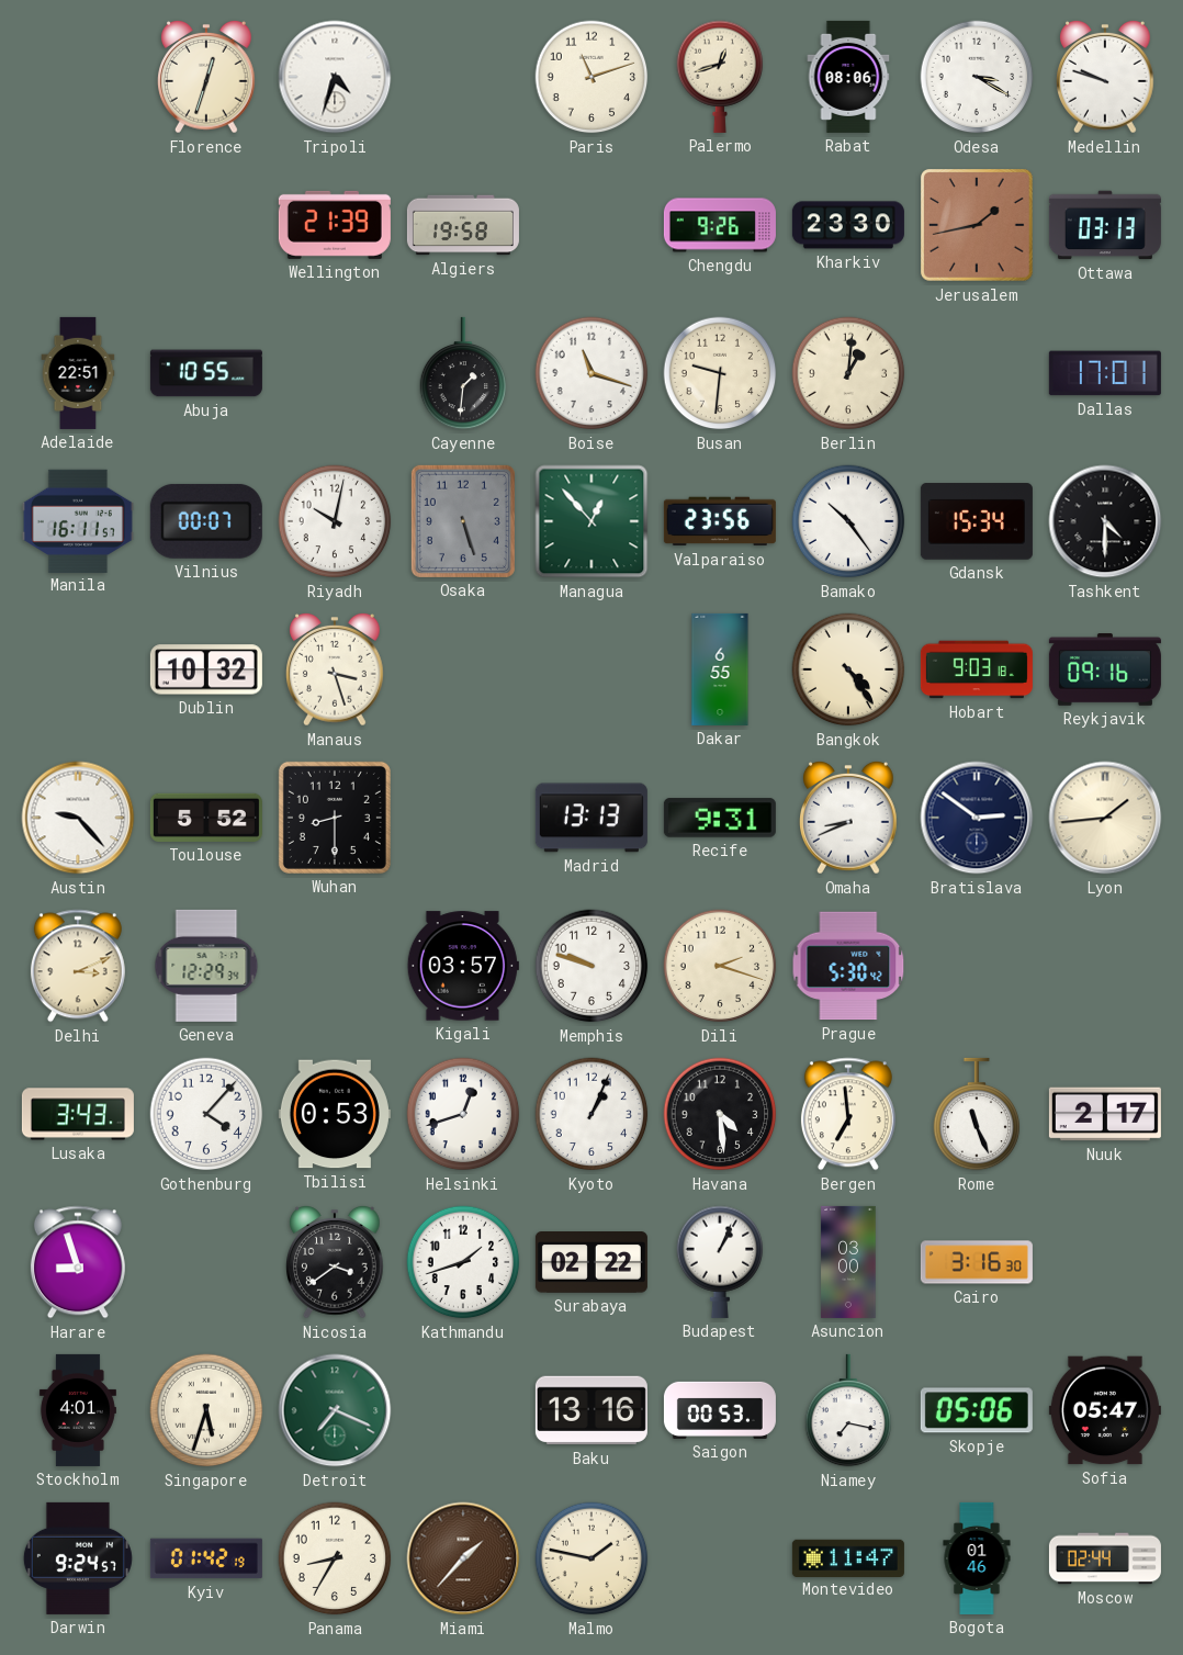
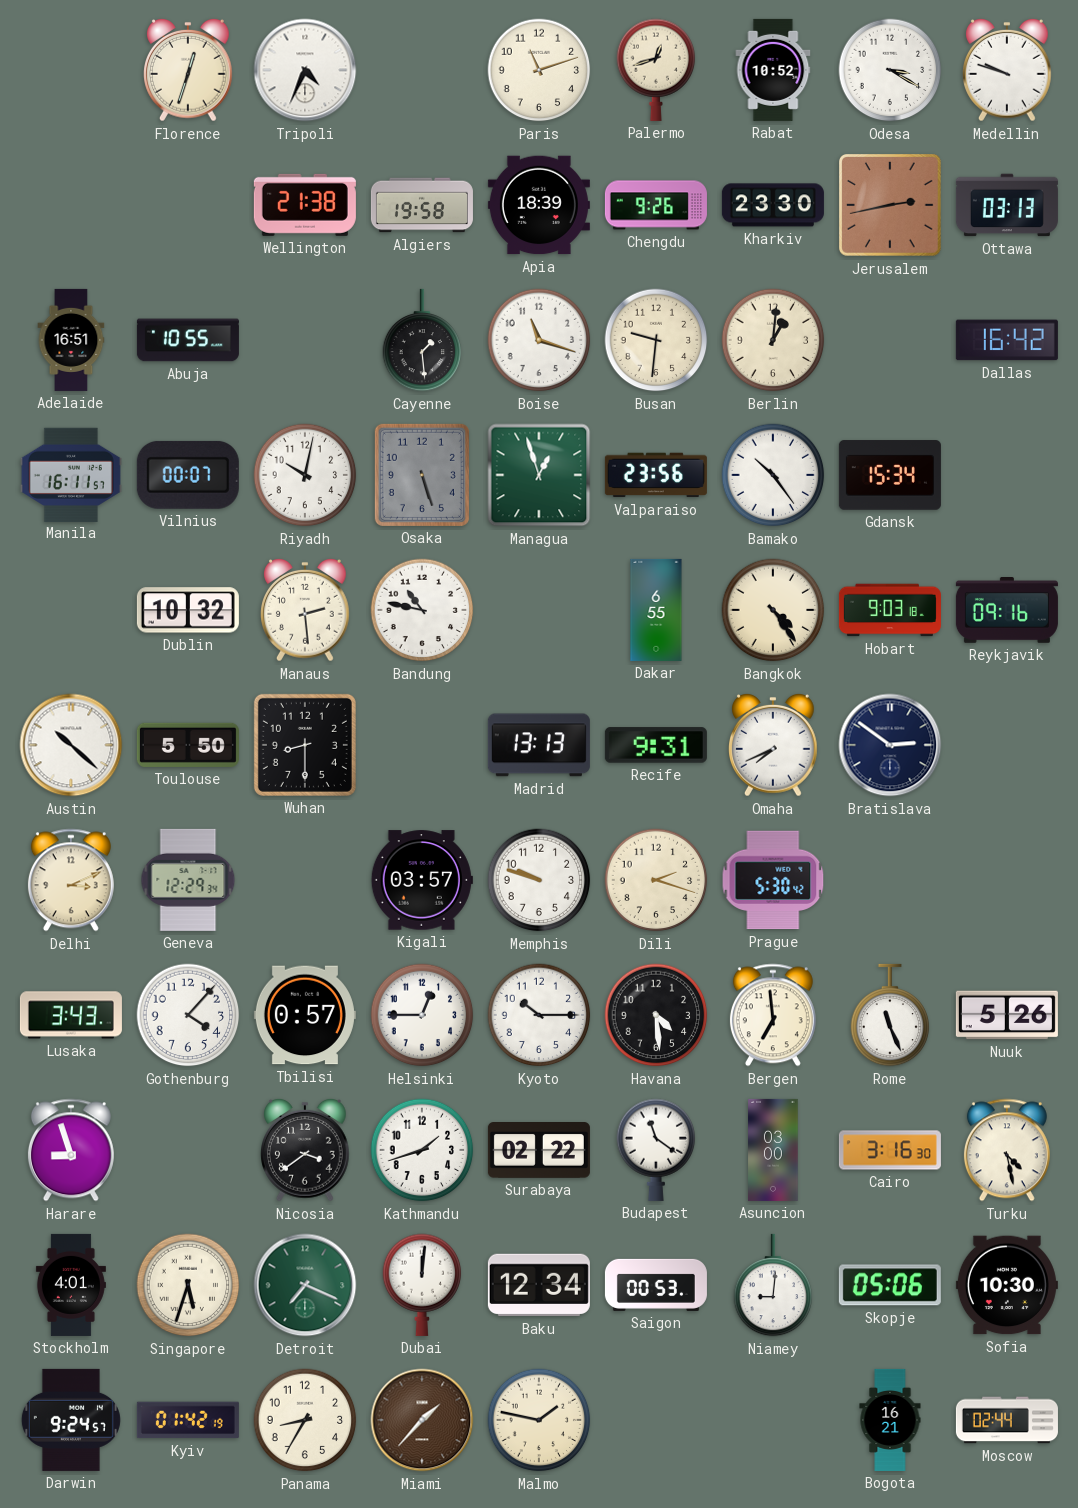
Tripoli: 4:33 -> 4:34 (305, 70)
Rabat: 08:06 -> 10:52 (773, 70)
Wellington: 21:39 -> 21:38 (305, 205)
Apia: none -> 18:39 (539, 205)
Jerusalem: 1:43 -> 2:43 (891, 206)
Adelaide: 22:51 -> 16:51 (71, 340)
Cayenne: 1:31 -> 1:29 (422, 340)
Dallas: 17:01 -> 16:42 (1007, 340)
Managua: 12:53 -> 12:57 (539, 475)
Tashkent: 4:30 -> none (1105, 521)
Manaus: 3:27 -> 2:29 (306, 610)
Bandung: none -> 10:47 (422, 610)
Austin: 9:23 -> 10:22 (71, 745)
Toulouse: 5:52 -> 5:50 (188, 745)
Omaha: 8:41 -> 7:41 (774, 745)
Lyon: 1:44 -> none (1105, 818)
Tbilisi: 0:53 -> 0:57 (305, 1015)
Helsinki: 12:42 -> 12:45 (422, 1015)
Kyoto: 1:04 -> 10:15 (539, 1015)
Nuuk: 2:17 -> 5:26 (1007, 1015)
Budapest: 1:04 -> 11:21 (656, 1150)
Turku: none -> 4:28 (1007, 1150)
Dubai: none -> 12:01 (422, 1285)
Baku: 13:16 -> 12:34 (539, 1285)
Niamey: 7:17 -> 9:01 (773, 1285)
Sofia: 05:47 -> 10:30 (1007, 1285)
Montevideo: 11:47 -> none (848, 1557)
Bogota: 01:46 -> 16:21 (890, 1420)
